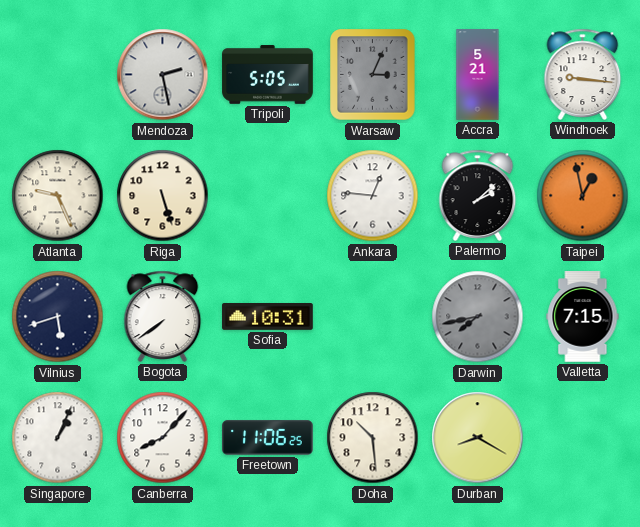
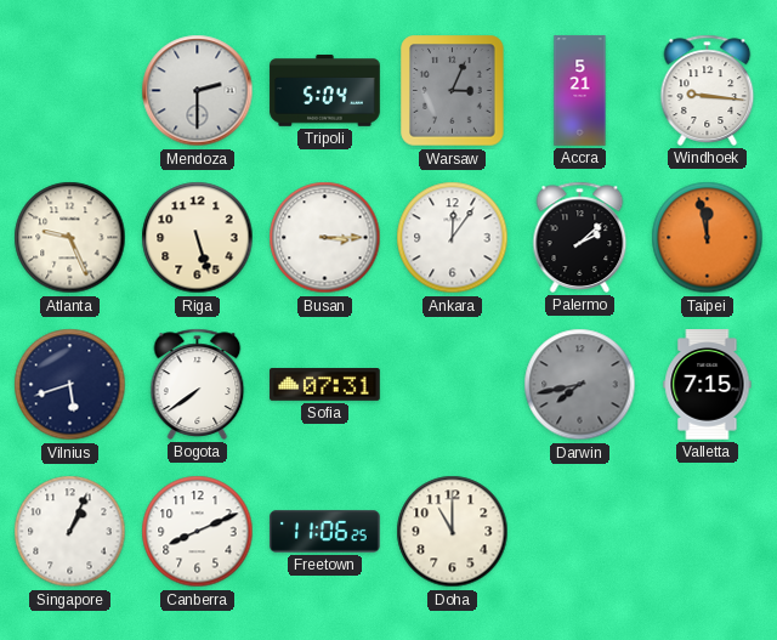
Mendoza: 2:28 -> 2:30 (198, 91)
Tripoli: 5:05 -> 5:04 (325, 91)
Busan: none -> 3:15 (325, 238)
Ankara: 12:46 -> 12:06 (453, 238)
Taipei: 12:58 -> 11:58 (708, 238)
Sofia: 10:31 -> 07:31 (325, 385)
Canberra: 8:07 -> 8:11 (198, 532)
Doha: 10:29 -> 11:00 (453, 532)
Durban: 8:20 -> none (478, 438)
